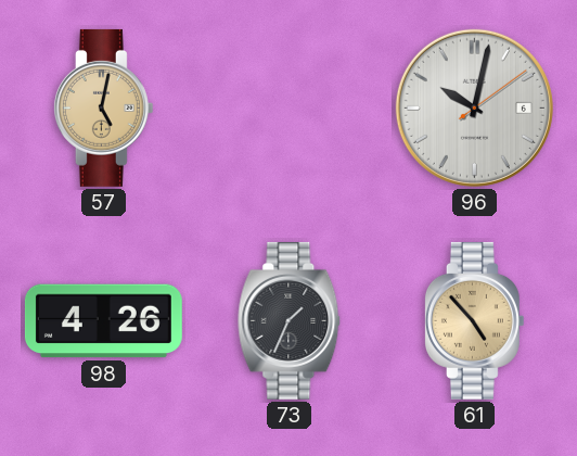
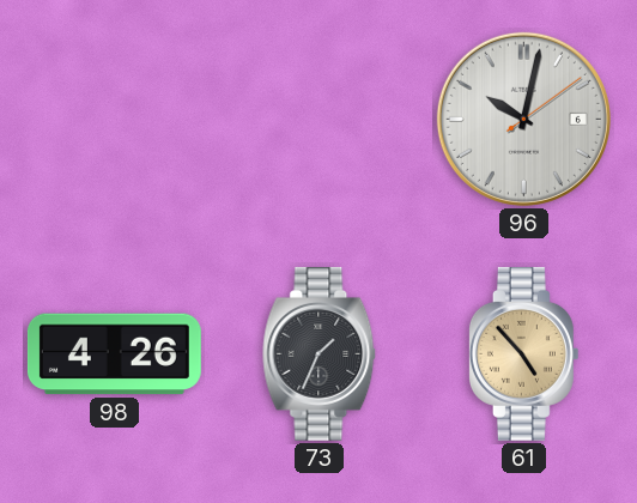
57: 5:02 -> none (103, 107)
